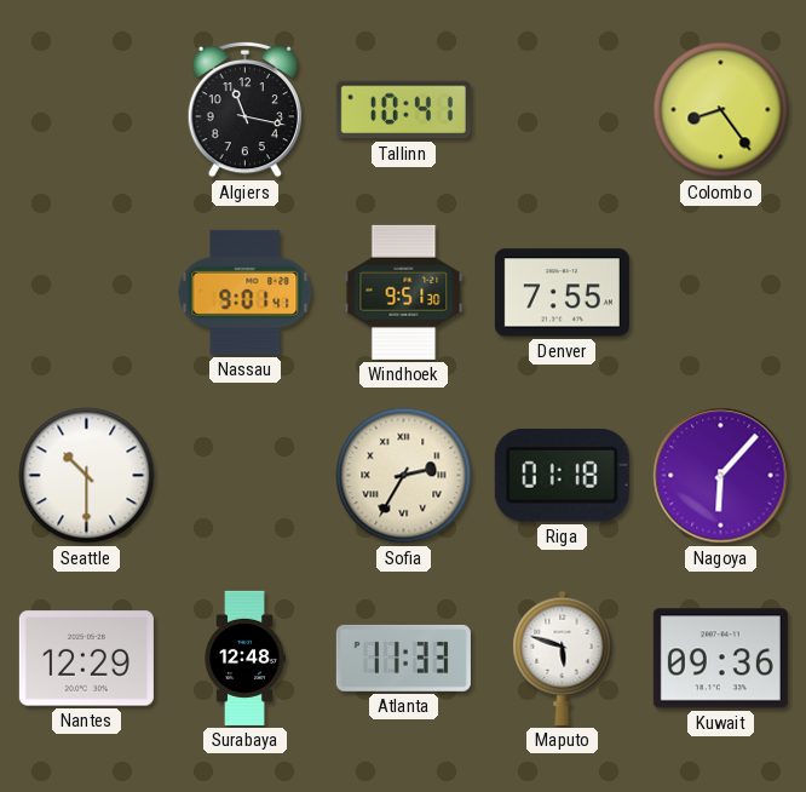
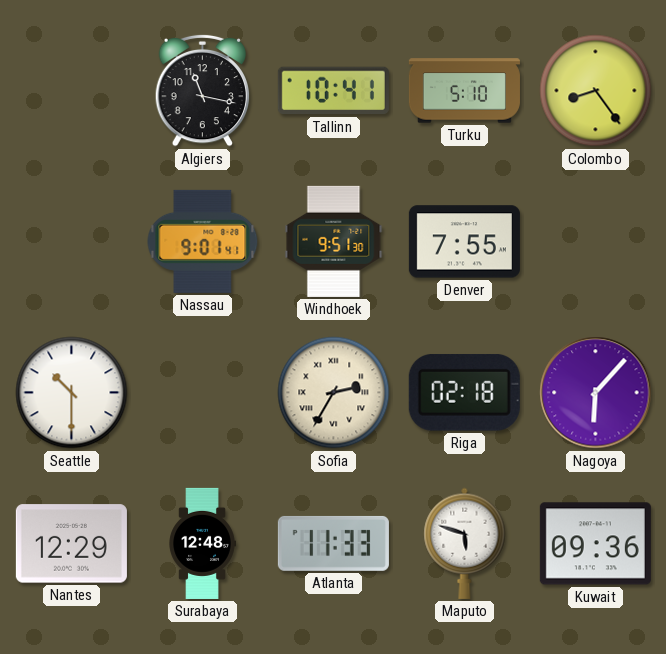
Turku: none -> 5:10 (464, 91)
Riga: 01:18 -> 02:18 (464, 392)
